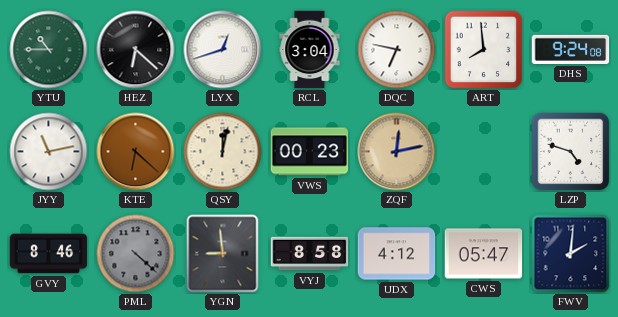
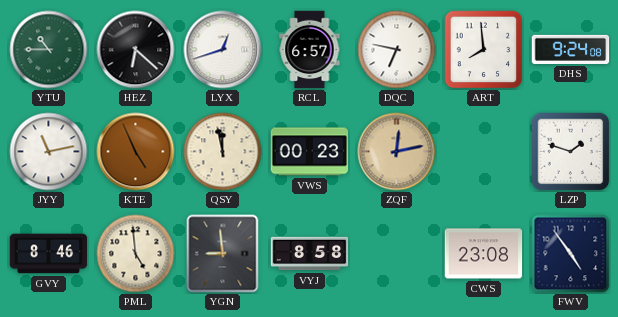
RCL: 3:04 -> 6:57 (310, 50)
KTE: 6:22 -> 4:56 (136, 152)
QSY: 12:02 -> 11:58 (223, 152)
LZP: 4:48 -> 1:48 (571, 152)
PML: 4:22 -> 4:59 (136, 254)
PML dial: grey -> cream (136, 254)
UDX: 4:12 -> none (397, 254)
CWS: 05:47 -> 23:08 (484, 254)
FWV: 2:01 -> 4:54 (571, 254)
